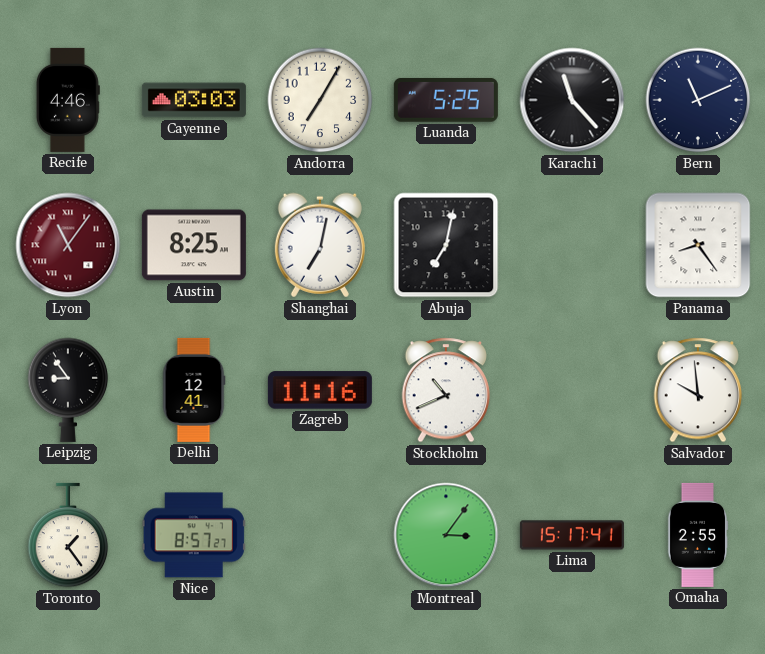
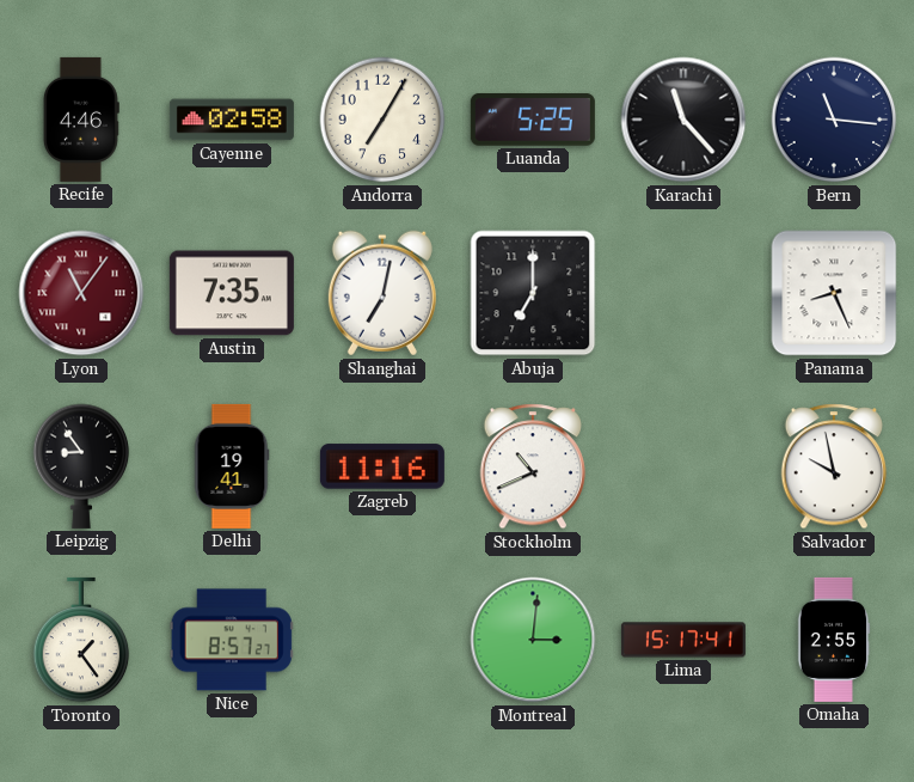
Cayenne: 03:03 -> 02:58 (232, 120)
Bern: 11:11 -> 11:16 (834, 120)
Austin: 8:25 -> 7:35 (232, 293)
Abuja: 7:02 -> 7:00 (533, 293)
Panama: 8:24 -> 8:26 (834, 293)
Delhi: 12:41 -> 19:41 (232, 466)
Salvador: 9:59 -> 9:58 (834, 466)
Montreal: 3:06 -> 3:01 (533, 640)
